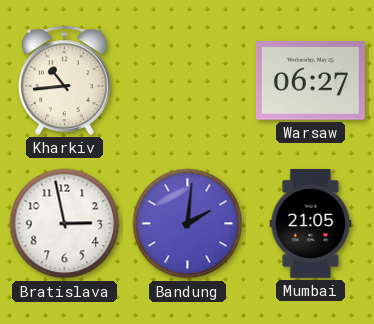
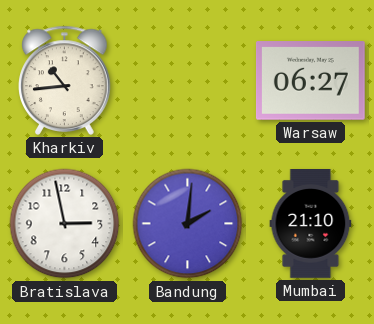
Mumbai: 21:05 -> 21:10 (311, 224)
